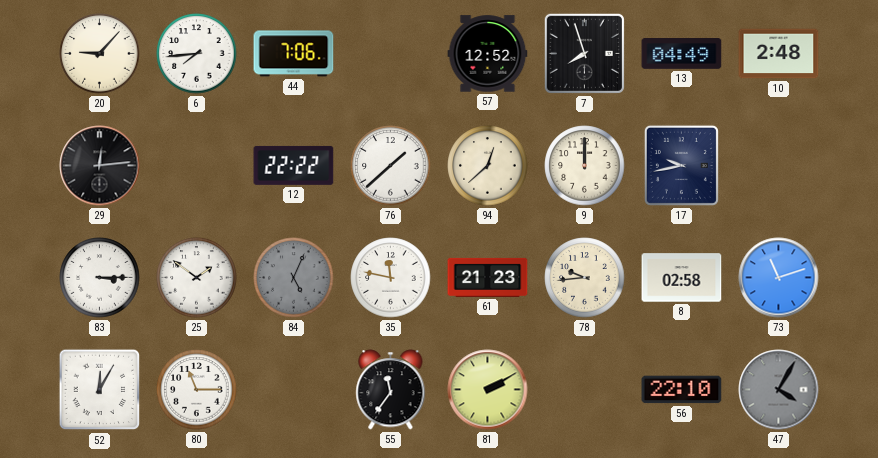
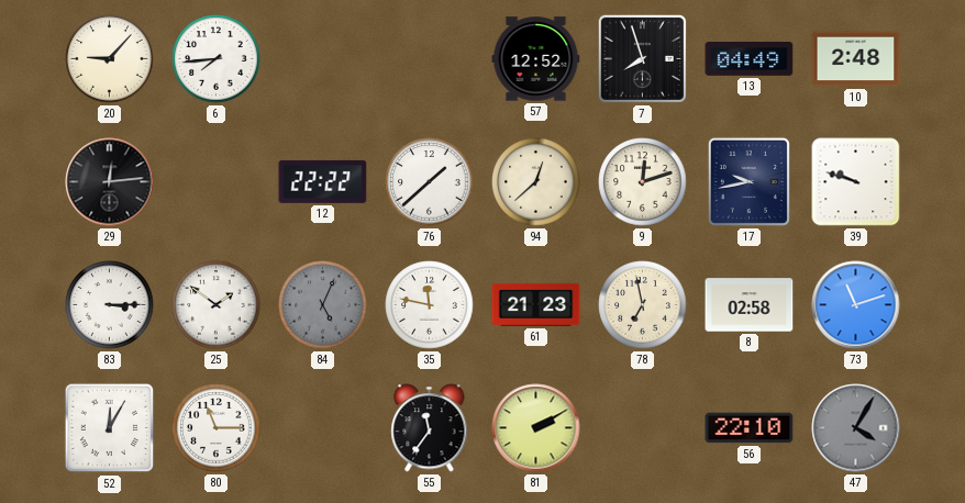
44: 7:06 -> none (294, 54)
9: 12:00 -> 12:12 (643, 182)
39: none -> 9:48 (856, 182)
78: 9:44 -> 6:58 (643, 305)
